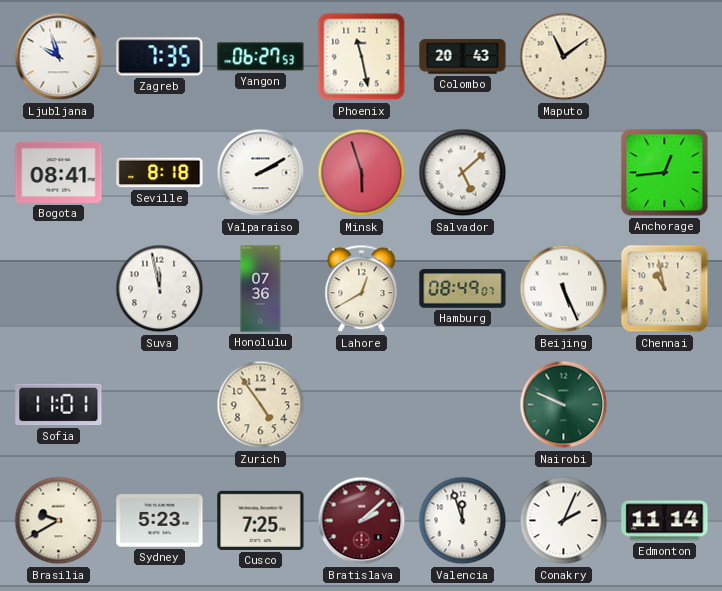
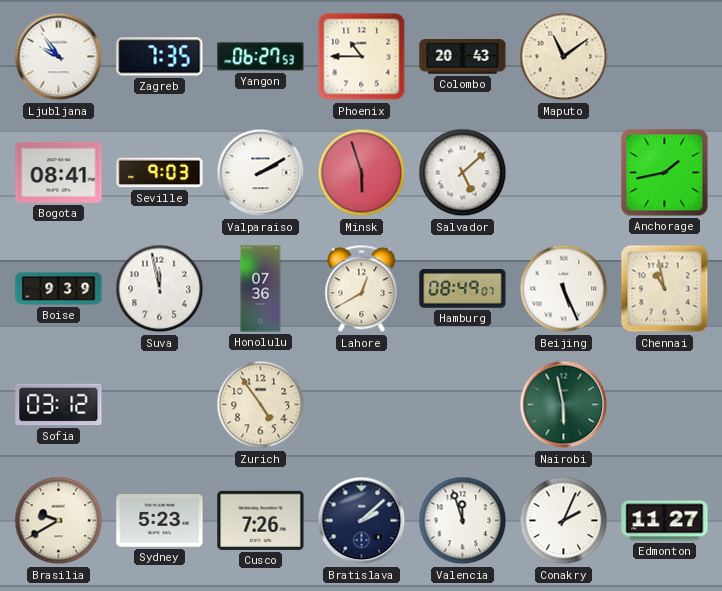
Ljubljana: 9:57 -> 9:54 (59, 57)
Phoenix: 11:28 -> 10:45 (362, 57)
Seville: 8:18 -> 9:03 (160, 173)
Anchorage: 12:44 -> 1:43 (665, 173)
Boise: none -> 9:39 (59, 289)
Sofia: 11:01 -> 03:12 (59, 405)
Nairobi: 9:49 -> 5:58 (564, 405)
Cusco: 7:25 -> 7:26 (261, 520)
Bratislava dial: burgundy -> navy (362, 521)
Edmonton: 11:14 -> 11:27 (665, 521)
